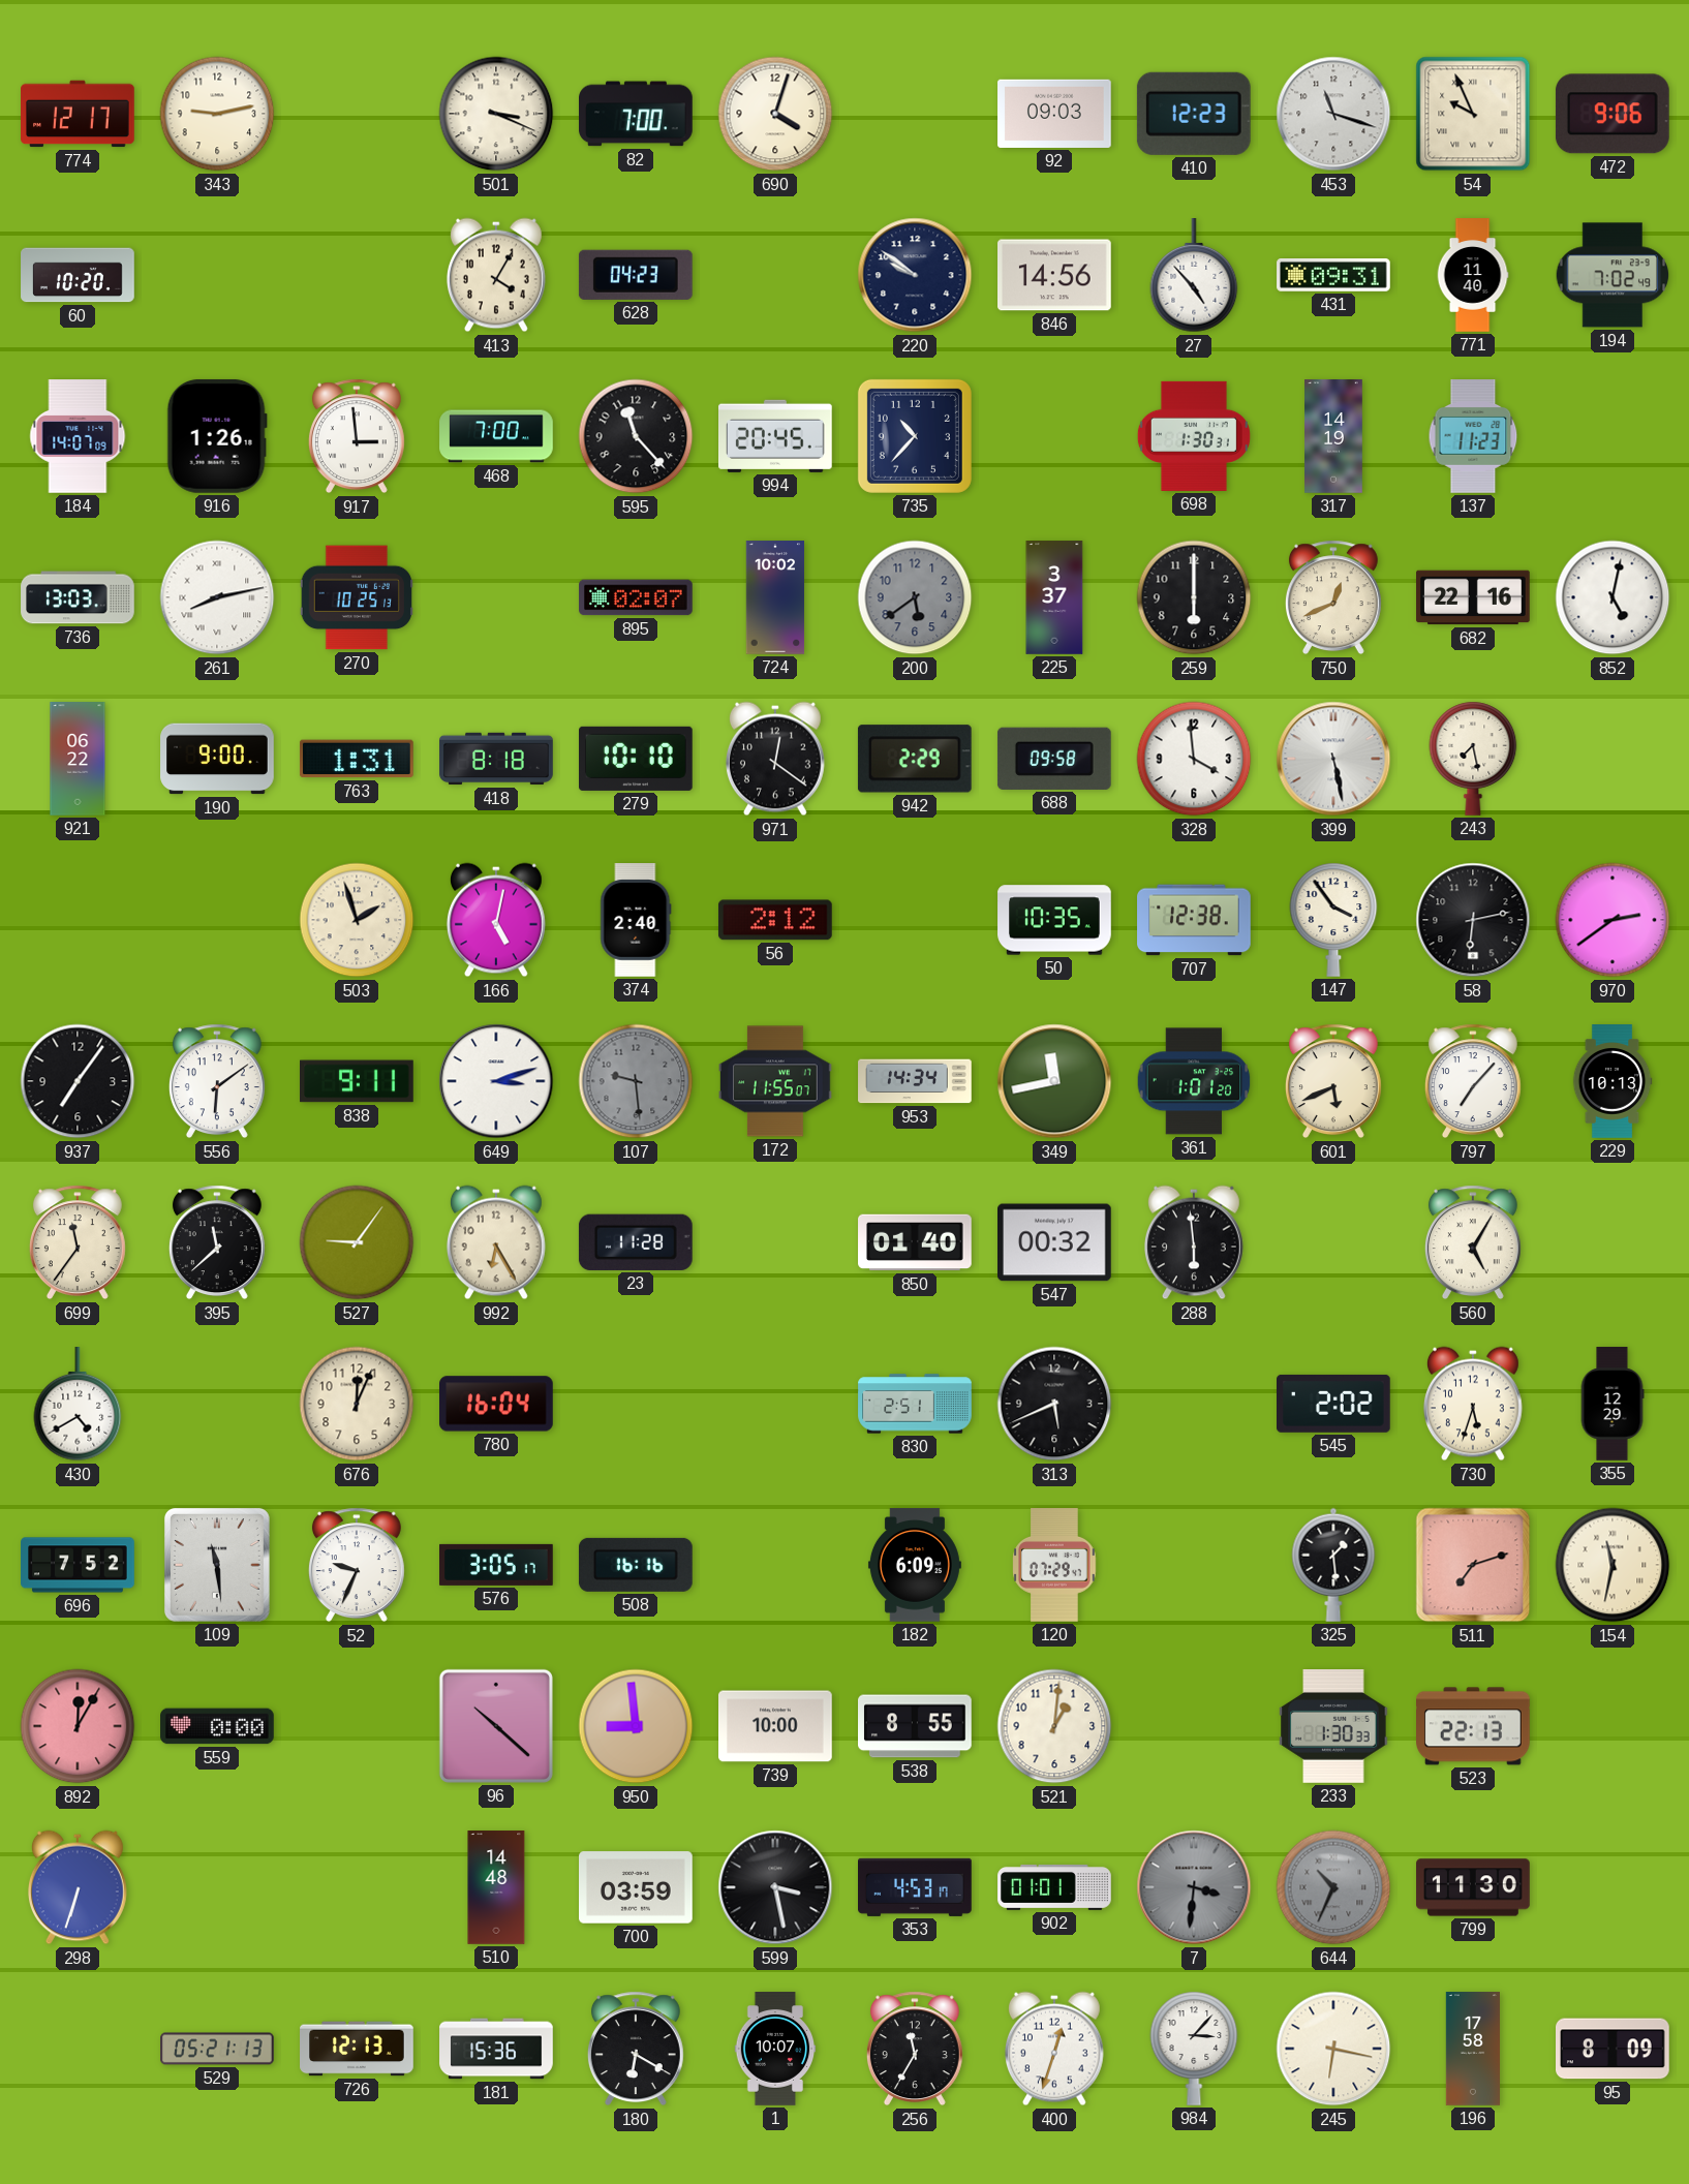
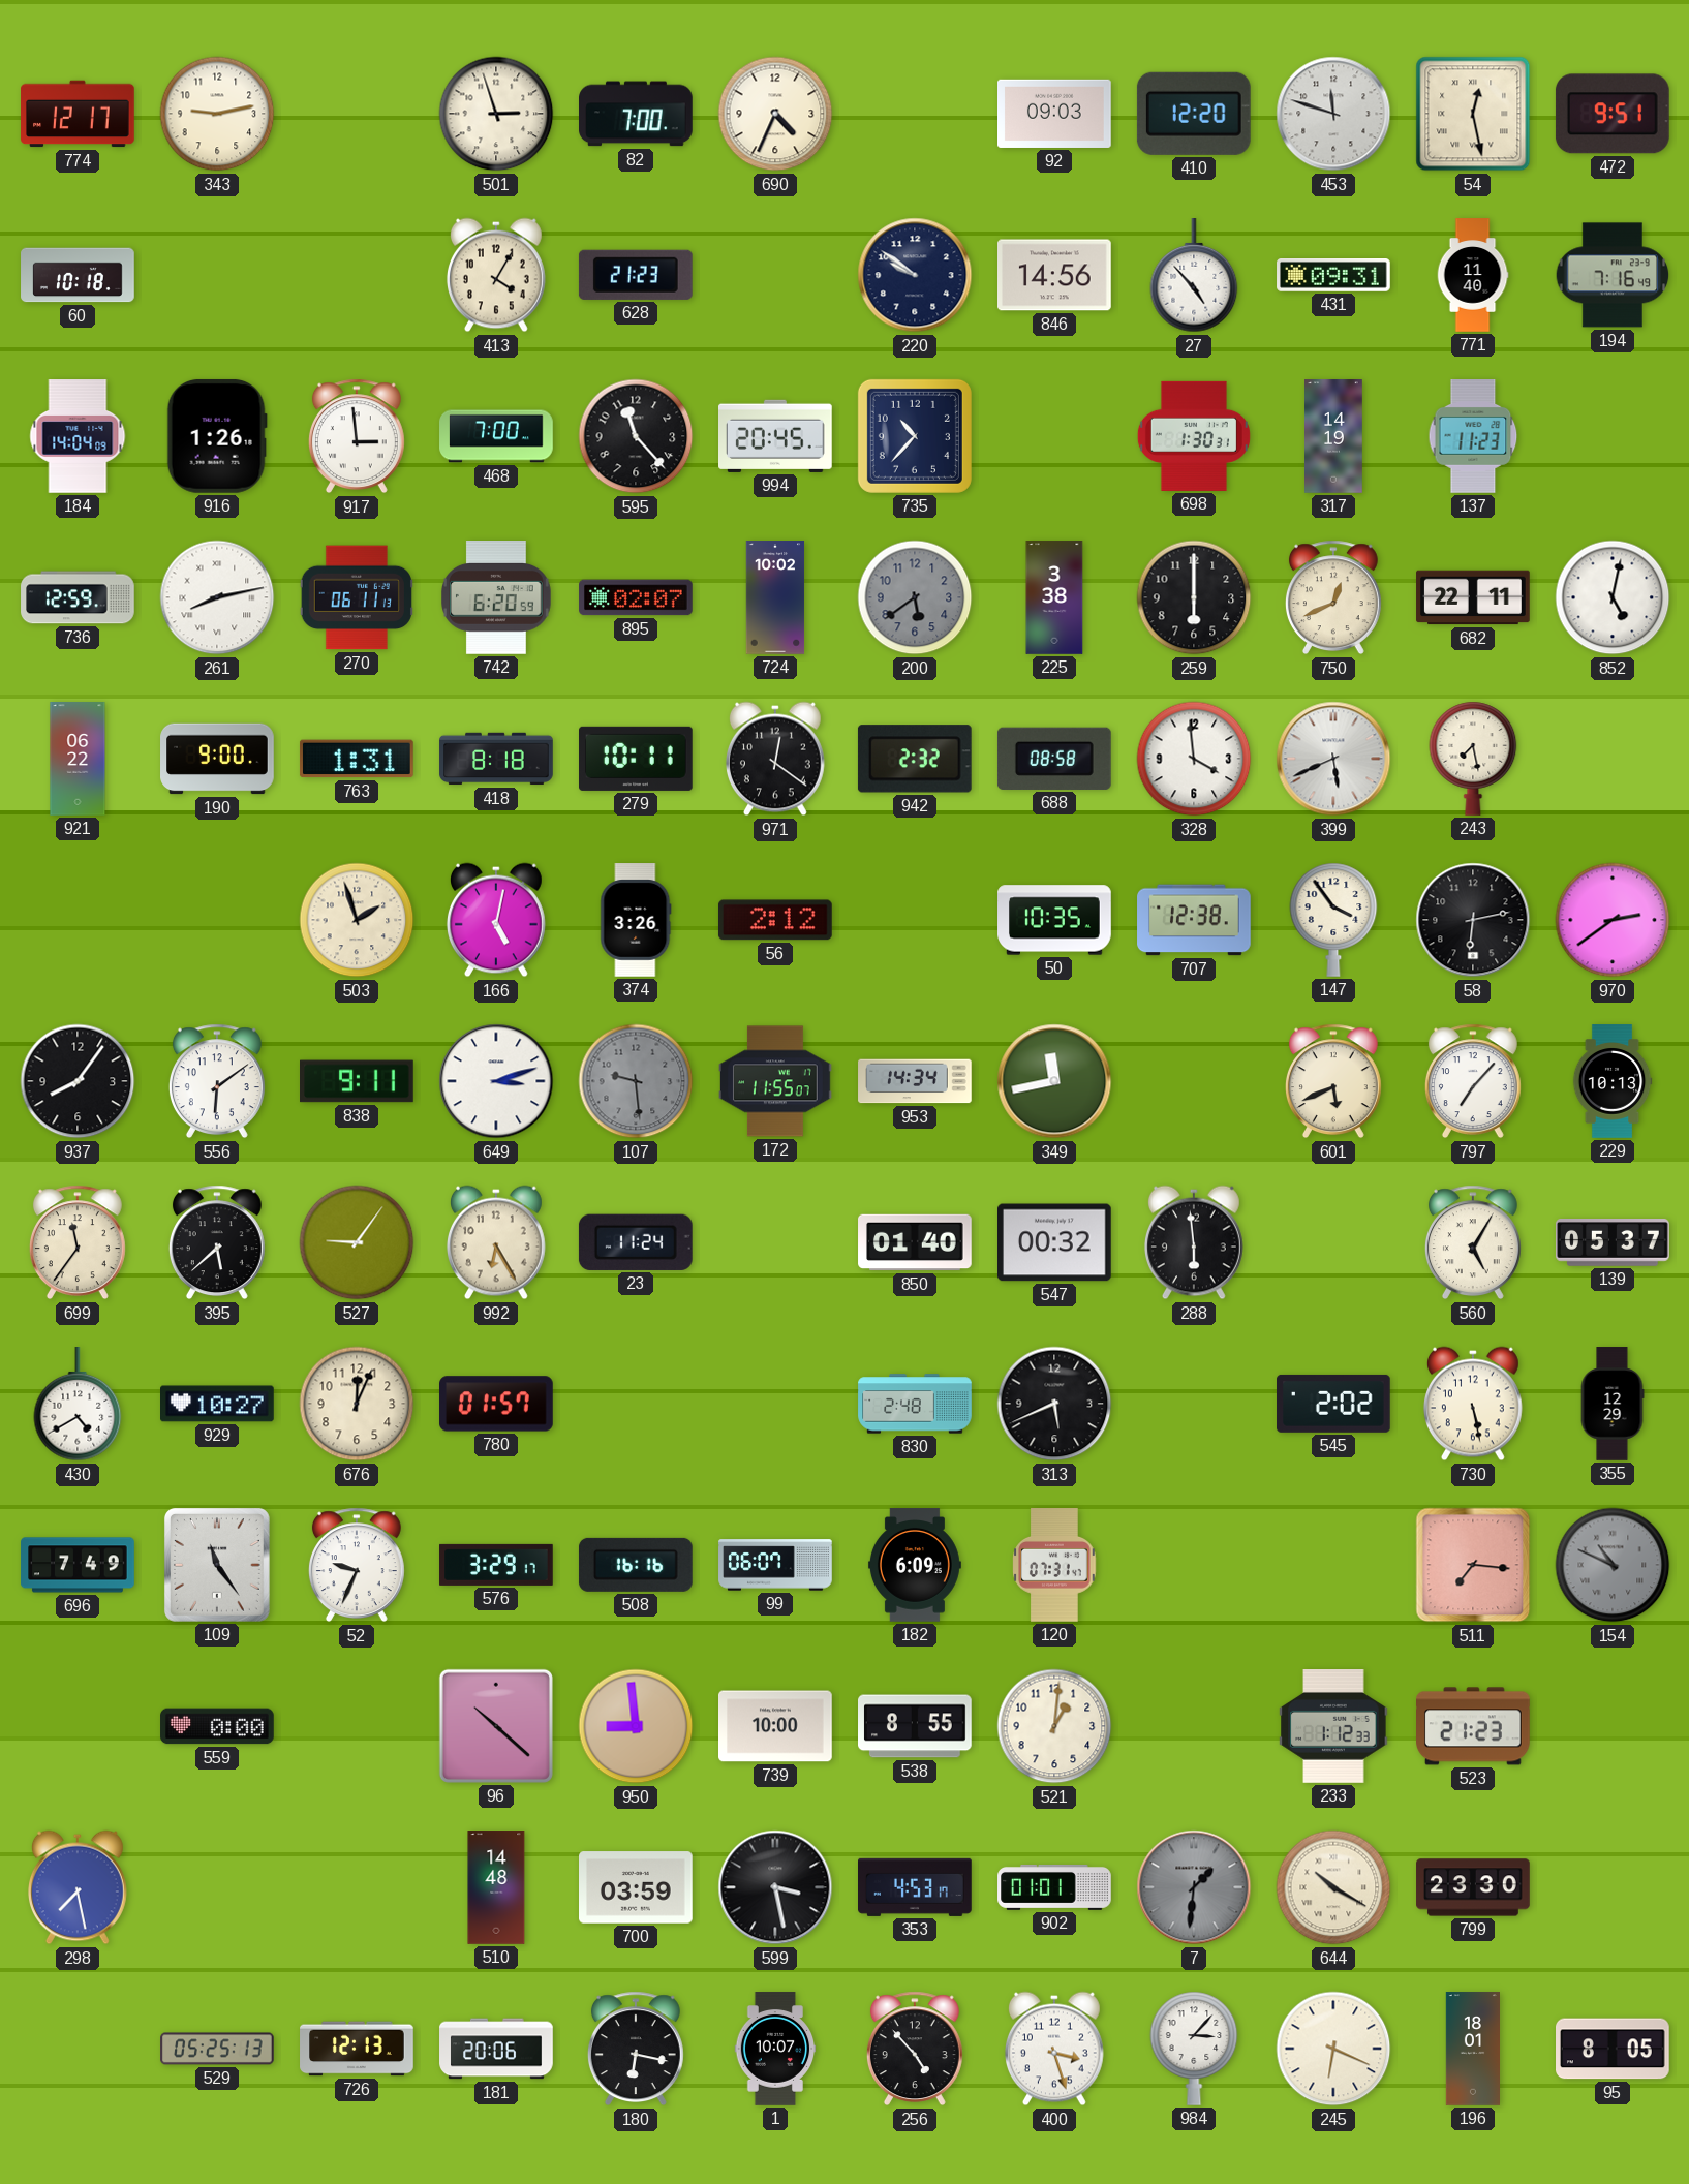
501: 3:19 -> 2:57 (496, 114)
690: 4:03 -> 4:34 (775, 114)
410: 12:23 -> 12:20 (1194, 114)
453: 11:18 -> 11:48 (1333, 114)
54: 9:56 -> 12:28 (1473, 114)
472: 9:06 -> 9:51 (1613, 114)
60: 10:20 -> 10:18 (78, 275)
628: 04:23 -> 21:23 (636, 275)
194: 7:02 -> 7:16 (1613, 275)
184: 14:07 -> 14:04 (78, 436)
736: 13:03 -> 12:59 (78, 597)
270: 10:25 -> 06:11 (357, 597)
742: none -> 6:20 (497, 598)
225: 3:37 -> 3:38 (1054, 597)
682: 22:16 -> 22:11 (1473, 597)
279: 10:10 -> 10:11 (637, 759)
942: 2:29 -> 2:32 (915, 759)
688: 09:58 -> 08:58 (1054, 759)
399: 5:28 -> 5:41 (1333, 759)
374: 2:40 -> 3:26 (636, 920)
937: 7:06 -> 8:06 (78, 1081)
361: 1:01 -> none (1194, 1081)
395: 11:38 -> 5:38 (217, 1242)
23: 11:28 -> 11:24 (636, 1242)
139: none -> 05:37 (1613, 1243)
929: none -> 10:27 (217, 1404)
780: 16:04 -> 01:57 (497, 1404)
830: 2:51 -> 2:48 (915, 1404)
730: 5:33 -> 5:28 (1473, 1404)
696: 7:52 -> 7:49 (78, 1565)
109: 11:29 -> 11:24 (217, 1565)
576: 3:05 -> 3:29 (497, 1565)
99: none -> 06:07 (775, 1565)
120: 07:29 -> 07:31 (1054, 1565)
325: 1:29 -> none (1333, 1565)
511: 7:12 -> 7:16 (1473, 1565)
154: 11:32 -> 10:49 (1613, 1565)
154 dial: cream -> grey (1613, 1565)
892: 12:05 -> none (78, 1726)
233: 1:30 -> 1:12 (1333, 1727)
523: 22:13 -> 21:23 (1474, 1726)
298: 6:33 -> 7:28 (78, 1887)
7: 3:31 -> 1:31 (1194, 1887)
644: 10:34 -> 10:20 (1333, 1887)
644 dial: grey -> cream (1333, 1887)
799: 11:30 -> 23:30 (1473, 1887)
529: 05:21 -> 05:25 (217, 2049)
181: 15:36 -> 20:06 (496, 2049)
180: 6:20 -> 6:17 (636, 2049)
256: 11:35 -> 4:53 (915, 2049)
400: 12:33 -> 3:27 (1054, 2049)
245: 6:17 -> 6:19 (1333, 2049)
196: 17:58 -> 18:01 (1472, 2049)
95: 8:09 -> 8:05 (1614, 2049)
